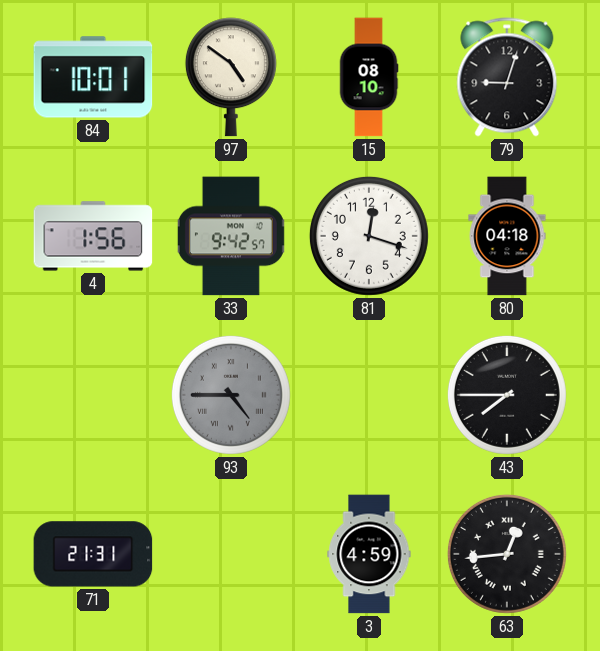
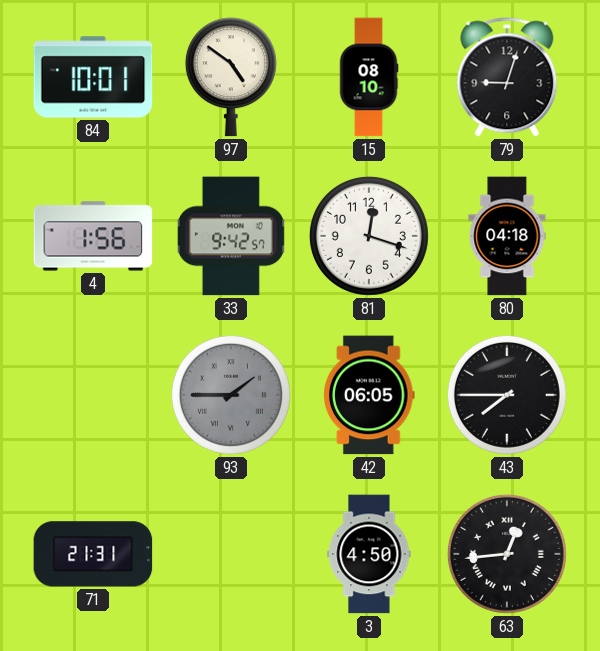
93: 4:45 -> 1:45 (231, 395)
42: none -> 06:05 (369, 395)
3: 4:59 -> 4:50 (369, 554)
